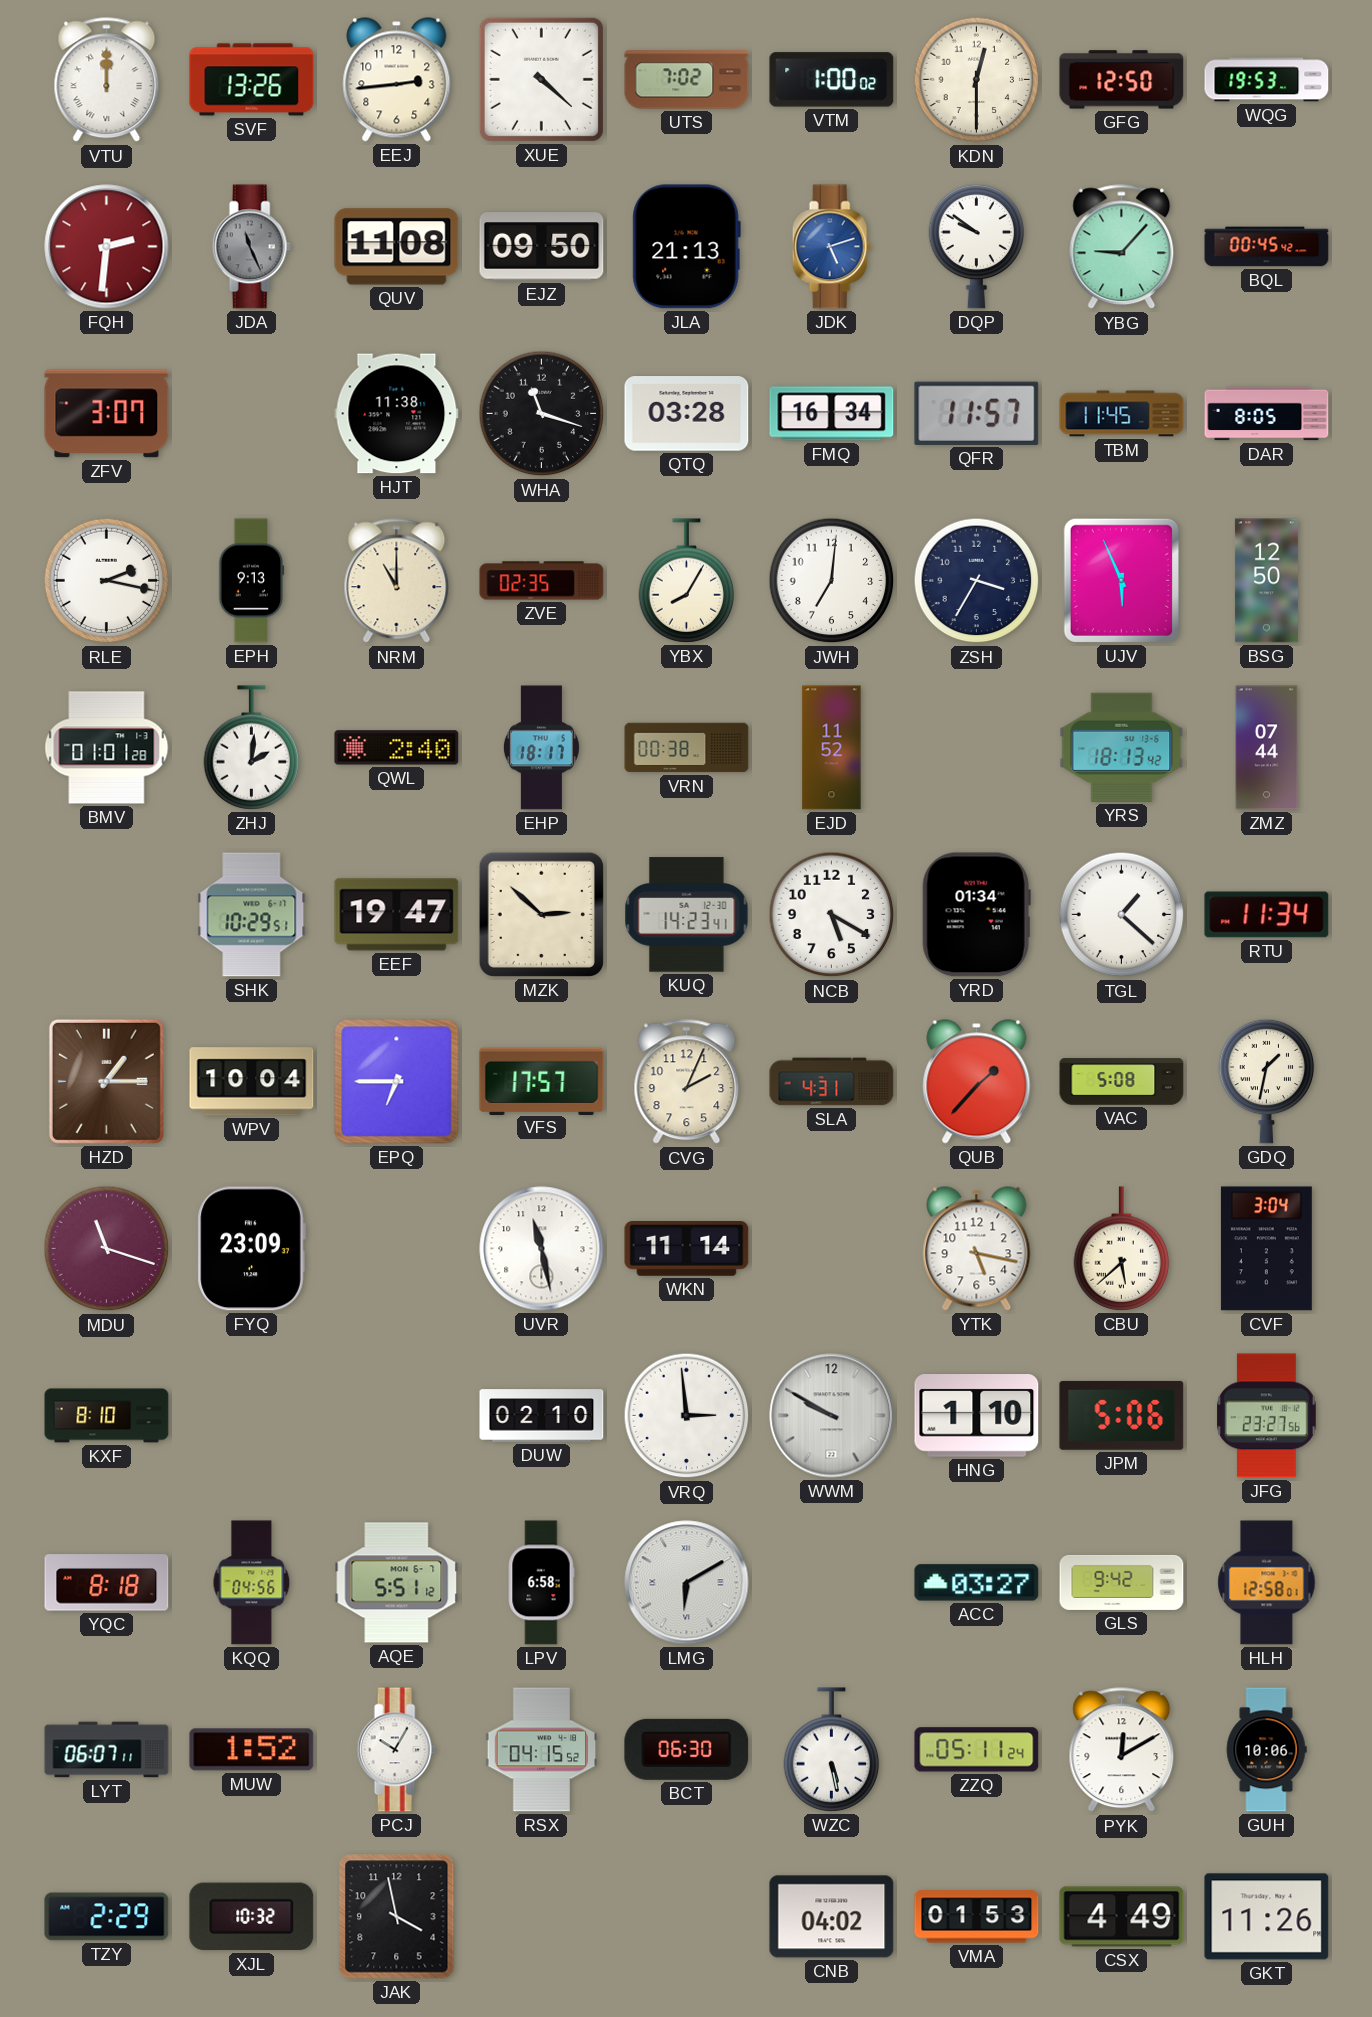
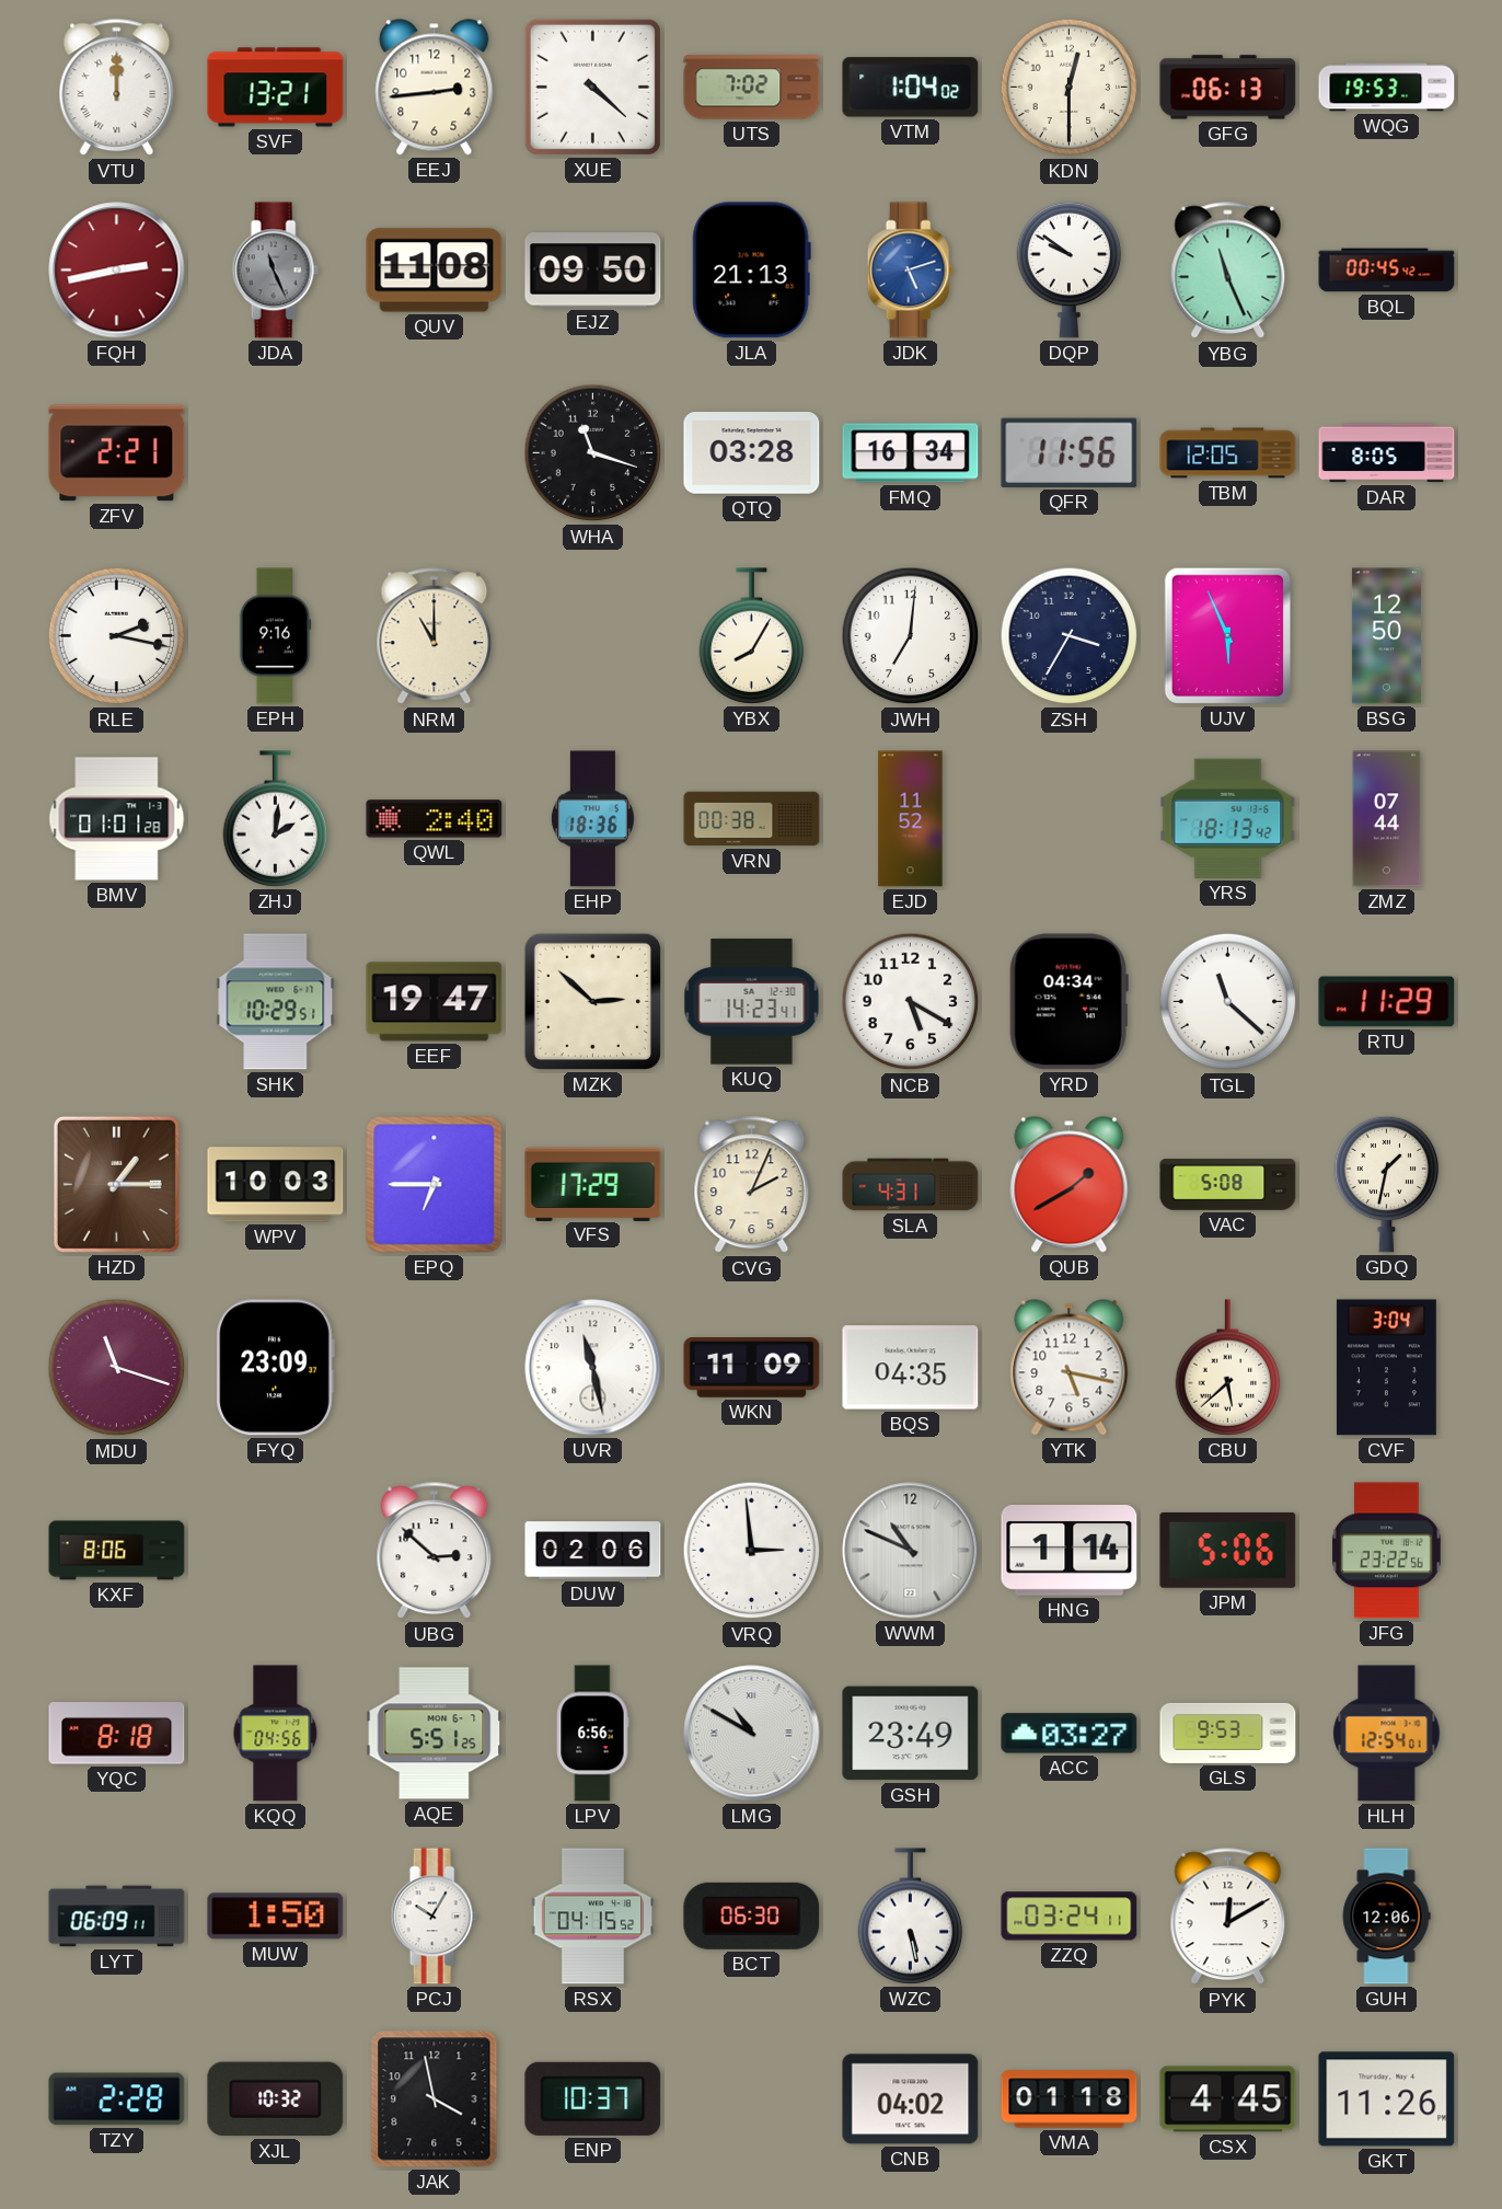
SVF: 13:26 -> 13:21 (276, 88)
VTM: 1:00 -> 1:04 (911, 88)
GFG: 12:50 -> 06:13 (1228, 88)
FQH: 2:31 -> 2:43 (117, 271)
YBG: 9:07 -> 11:26 (1228, 271)
ZFV: 3:07 -> 2:21 (117, 453)
HJT: 11:38 -> none (397, 414)
QFR: 11:57 -> 11:56 (1070, 452)
TBM: 11:45 -> 12:05 (1228, 453)
EPH: 9:13 -> 9:16 (275, 636)
ZVE: 02:35 -> none (542, 581)
EHP: 18:17 -> 18:36 (592, 819)
YRD: 01:34 -> 04:34 (1068, 1002)
TGL: 1:22 -> 11:22 (1228, 1002)
RTU: 11:34 -> 11:29 (1387, 1002)
WPV: 10:04 -> 10:03 (276, 1185)
VFS: 17:57 -> 17:29 (593, 1184)
QUB: 1:37 -> 1:40 (1070, 1185)
WKN: 11:14 -> 11:09 (752, 1368)
BQS: none -> 04:35 (911, 1368)
KXF: 8:10 -> 8:06 (117, 1551)
UBG: none -> 2:52 (435, 1551)
DUW: 02:10 -> 02:06 (593, 1551)
WWM: 9:50 -> 10:49 (911, 1551)
HNG: 1:10 -> 1:14 (1070, 1551)
JFG: 23:27 -> 23:22 (1387, 1551)
AQE: 5:51:12 -> 5:51:25 (435, 1734)
LPV: 6:58 -> 6:56 (592, 1734)
LMG: 6:10 -> 10:50 (752, 1734)
GSH: none -> 23:49 (911, 1734)
GLS: 9:42 -> 9:53 (1228, 1733)
HLH: 12:58 -> 12:54 (1387, 1734)
LYT: 06:07 -> 06:09 (117, 1917)
MUW: 1:52 -> 1:50 (276, 1917)
ZZQ: 05:11 -> 03:24 (1070, 1917)
GUH: 10:06 -> 12:06 (1386, 1917)
TZY: 2:29 -> 2:28 (117, 2099)
ENP: none -> 10:37 (593, 2098)
VMA: 01:53 -> 01:18 (1070, 2099)
CSX: 4:49 -> 4:45 (1228, 2099)
